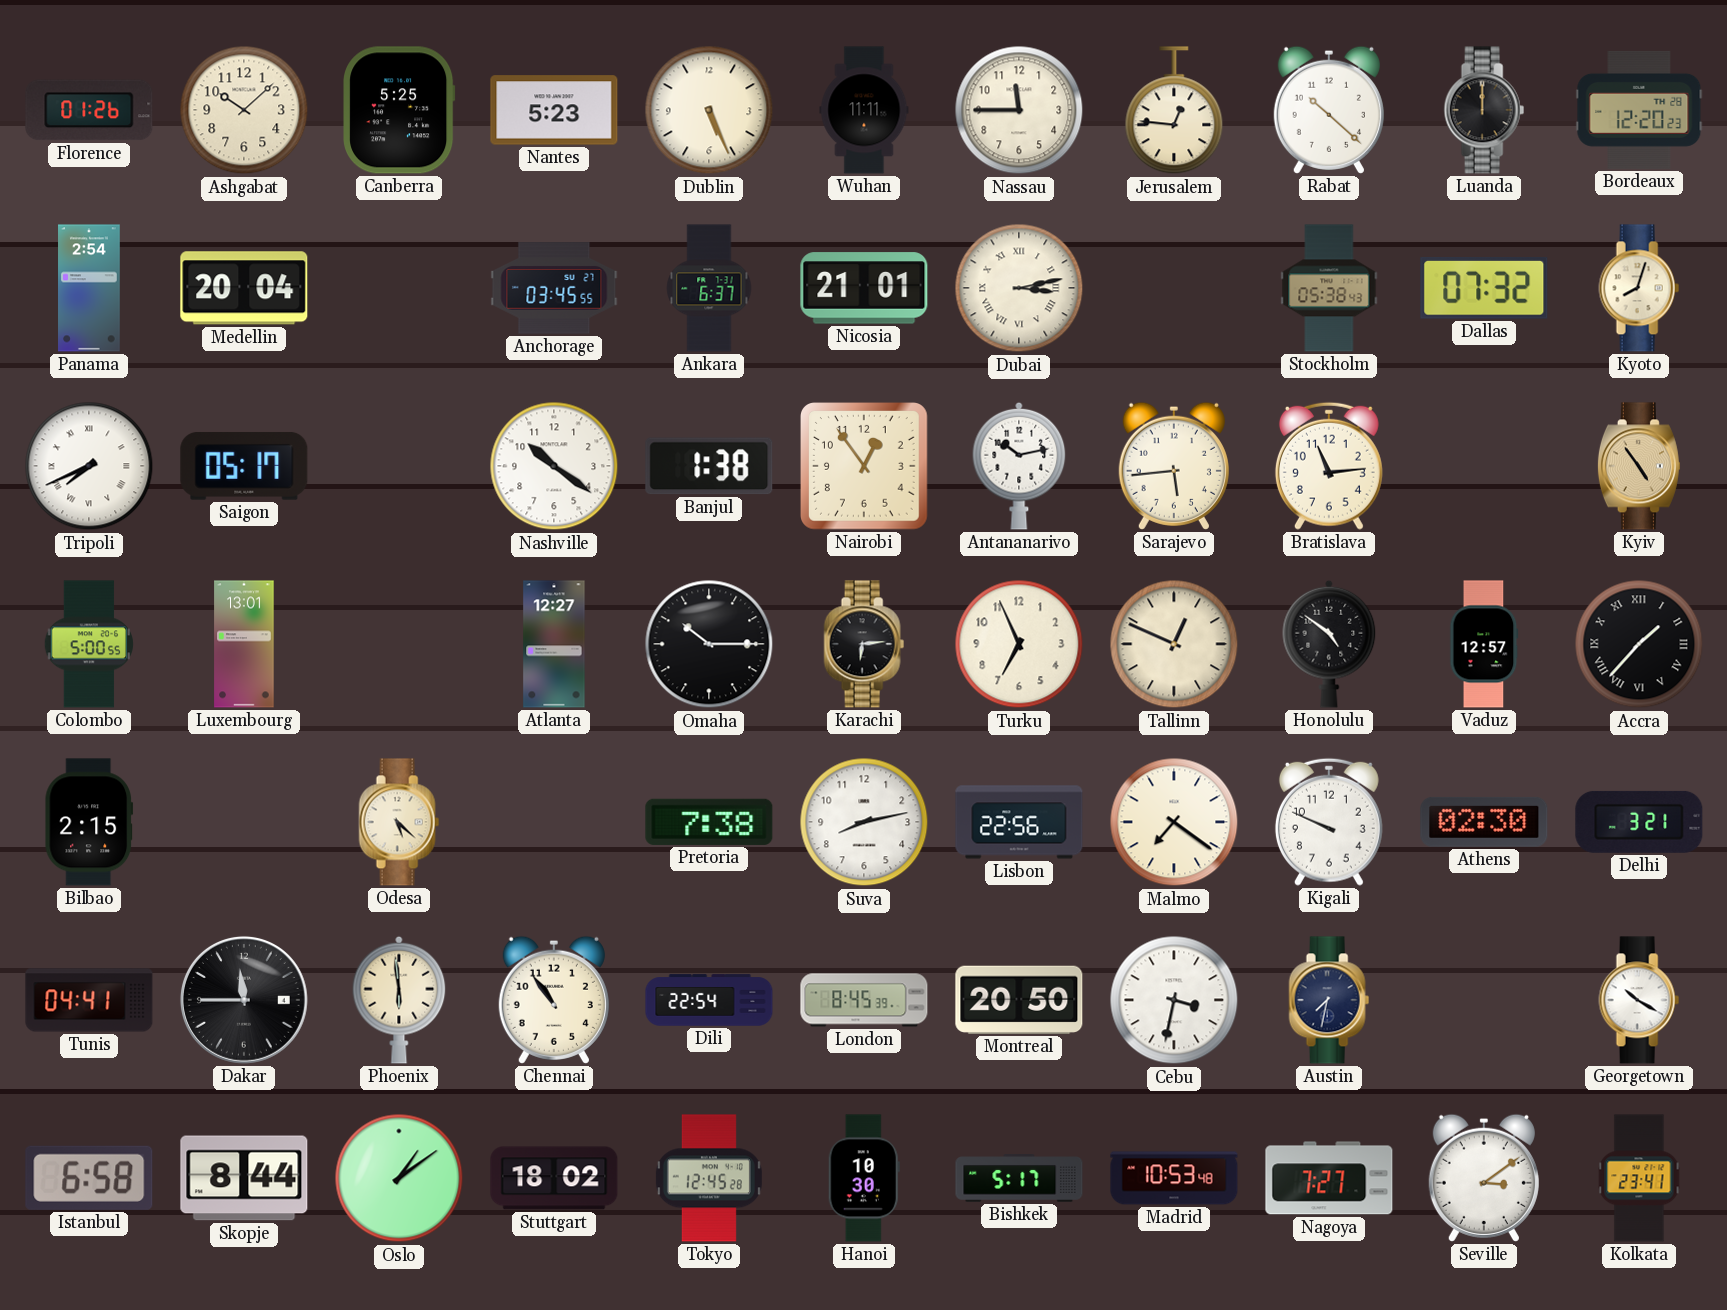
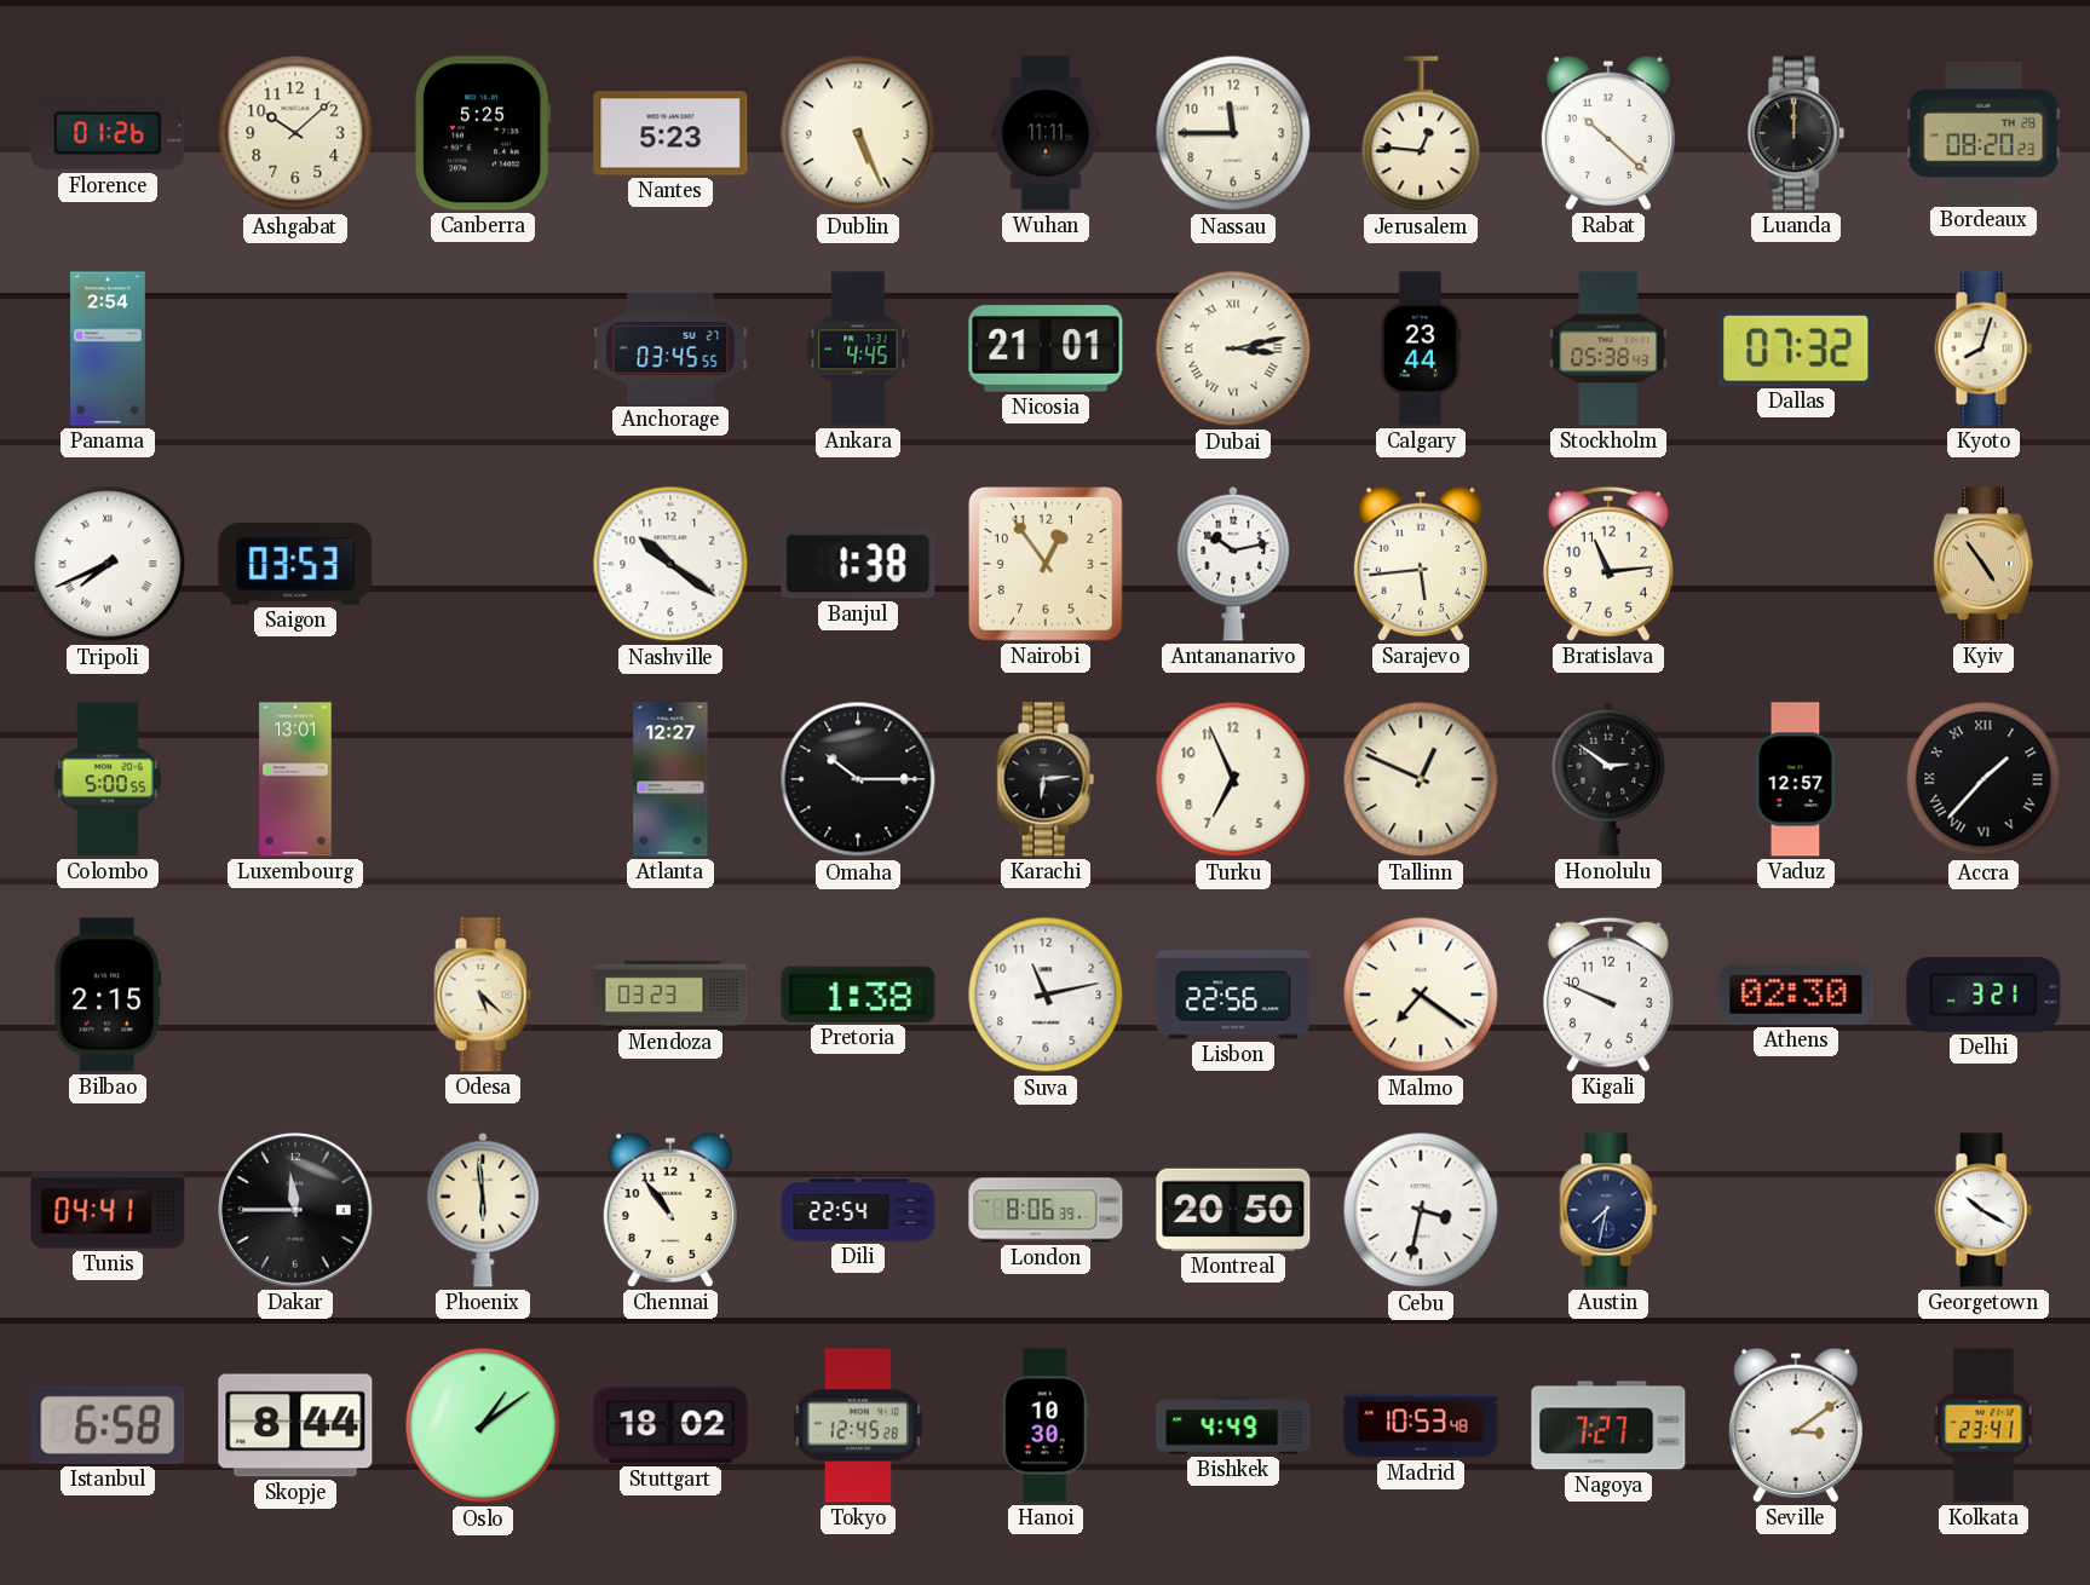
Bordeaux: 12:20 -> 08:20 (1984, 133)
Medellin: 20:04 -> none (244, 288)
Ankara: 6:37 -> 4:45 (858, 348)
Calgary: none -> 23:44 (1421, 348)
Saigon: 05:17 -> 03:53 (295, 564)
Honolulu: 4:51 -> 2:51 (1608, 779)
Mendoza: none -> 03:23 (670, 993)
Pretoria: 7:38 -> 1:38 (858, 995)
Suva: 8:13 -> 11:13 (1046, 995)
London: 8:45 -> 8:06 (1046, 1210)
Bishkek: 5:17 -> 4:49 (1233, 1425)
